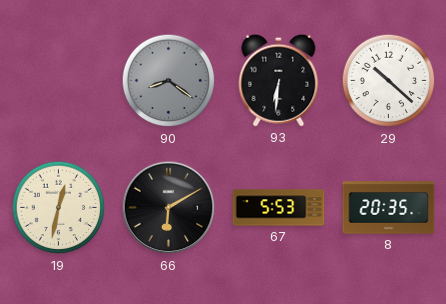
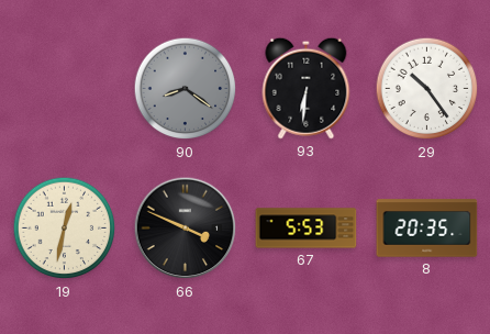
29: 10:22 -> 10:24 (427, 89)
66: 6:10 -> 3:49 (186, 229)
